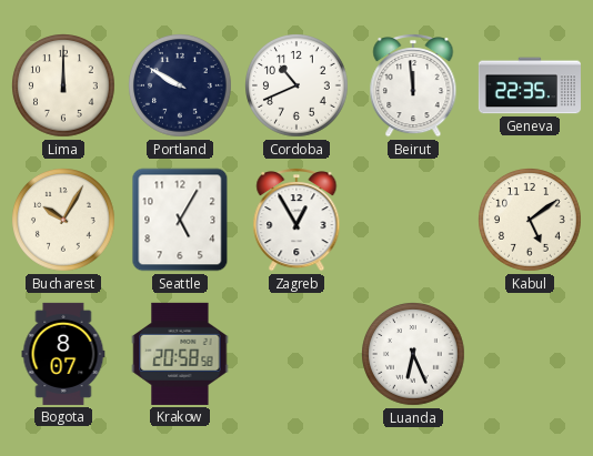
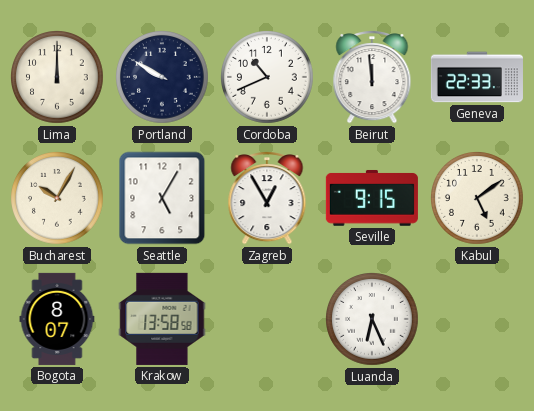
Geneva: 22:35 -> 22:33 (477, 77)
Seville: none -> 9:15 (372, 198)
Krakow: 20:58 -> 13:58 (162, 319)
